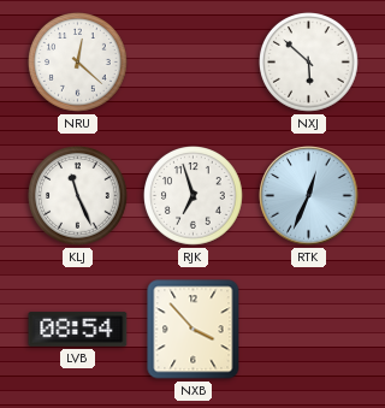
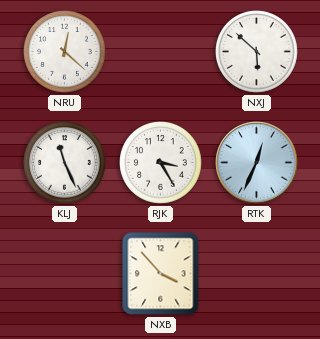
RJK: 6:57 -> 3:25 (161, 163)
LVB: 08:54 -> none (78, 330)
